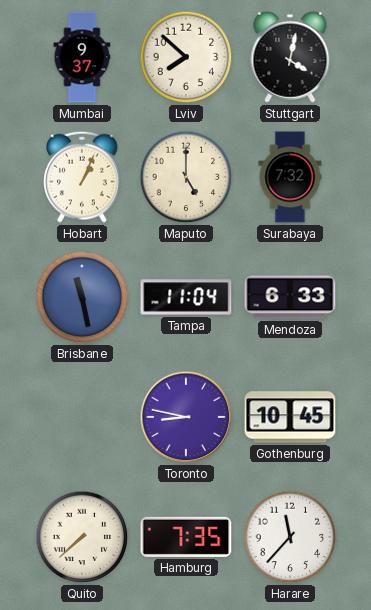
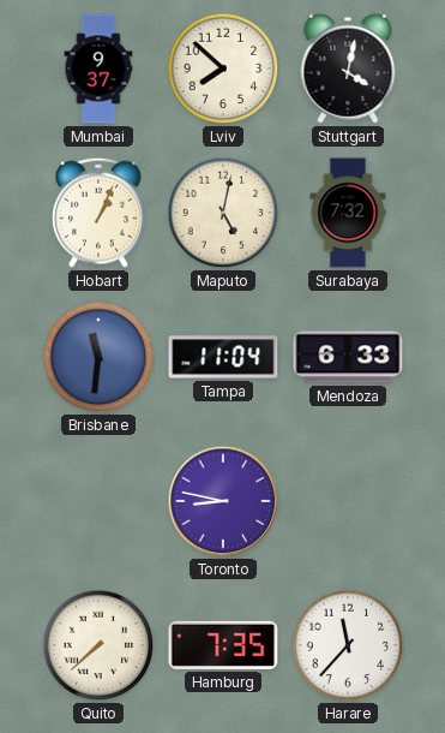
Maputo: 5:00 -> 5:02 (223, 213)
Brisbane: 11:28 -> 11:31 (98, 357)
Gothenburg: 10:45 -> none (290, 417)
